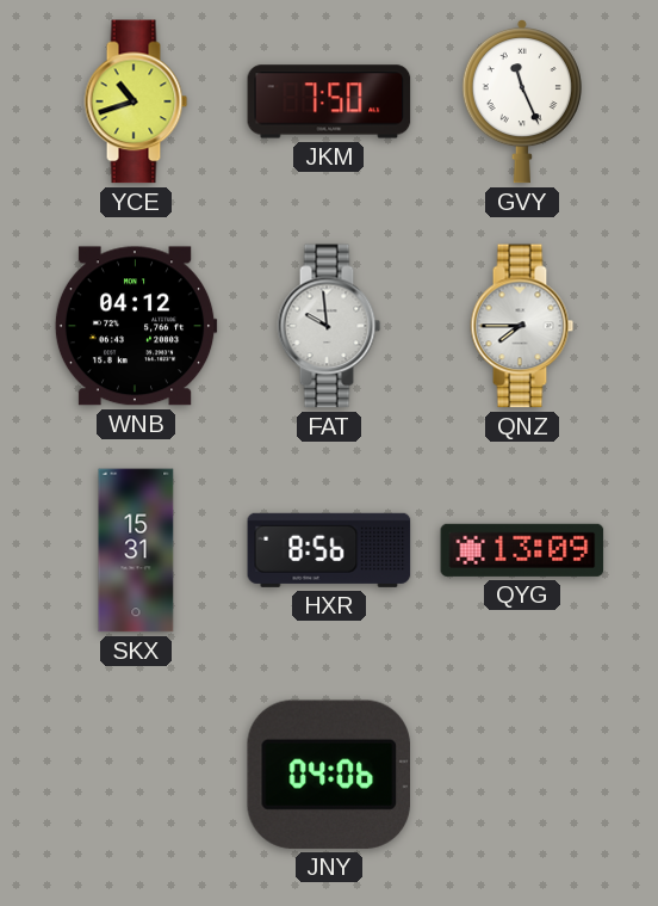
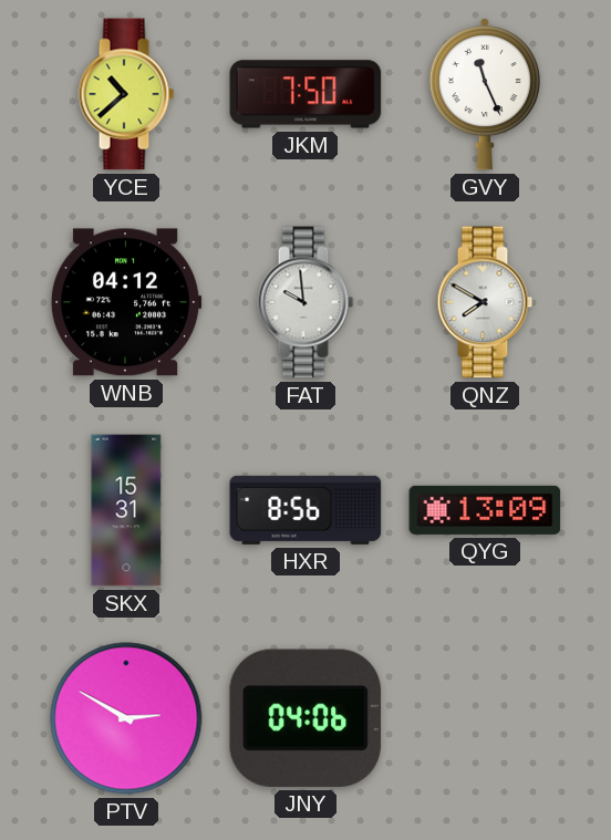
YCE: 10:42 -> 10:38 (126, 94)
QNZ: 7:45 -> 7:50 (485, 302)
PTV: none -> 2:50 (126, 718)
